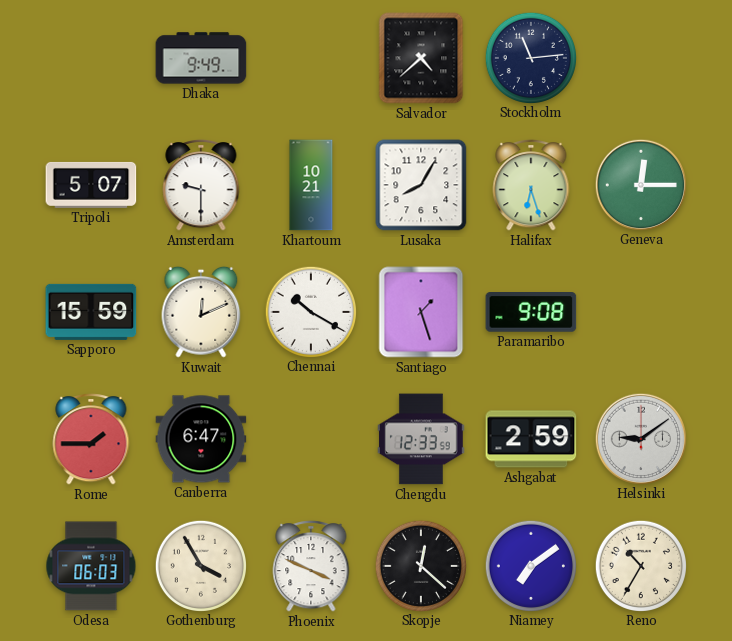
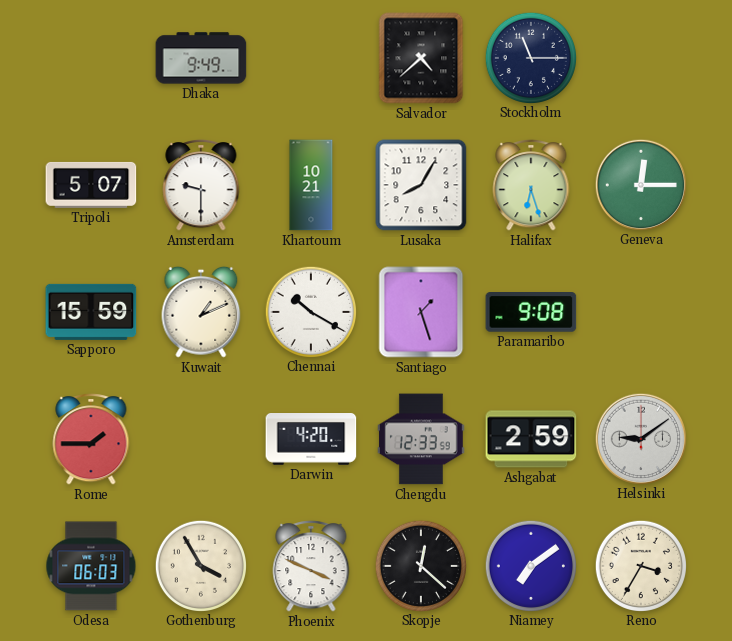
Stockholm: 11:14 -> 11:15 (530, 57)
Kuwait: 12:11 -> 1:11 (201, 312)
Canberra: 6:47 -> none (201, 439)
Darwin: none -> 4:20 (311, 440)
Reno: 10:35 -> 3:35 (640, 565)
